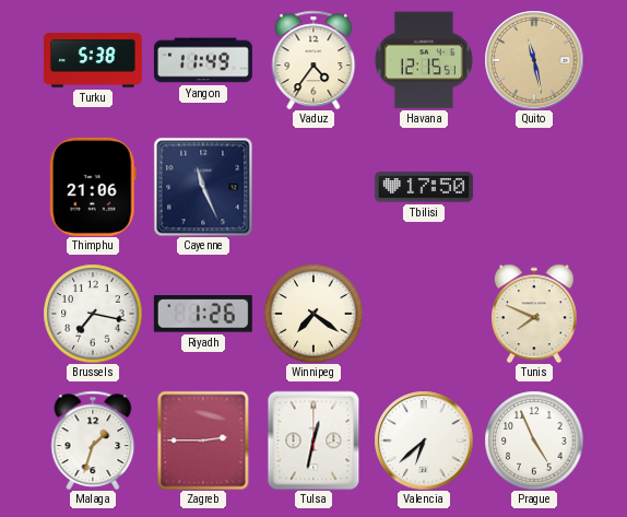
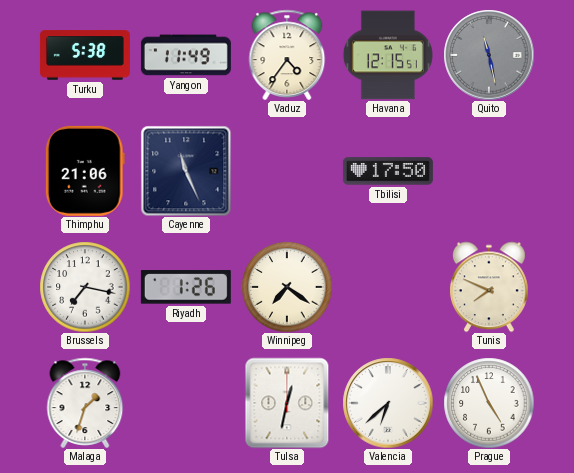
Quito dial: champagne -> grey (489, 55)
Zagreb: 2:45 -> none (203, 440)
